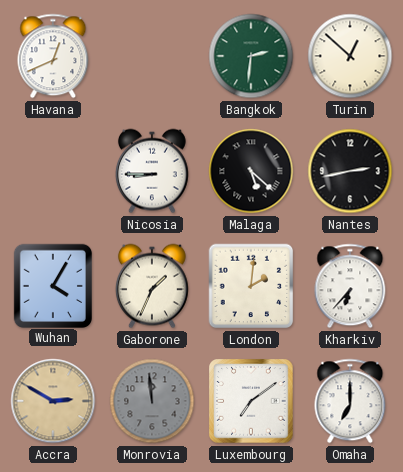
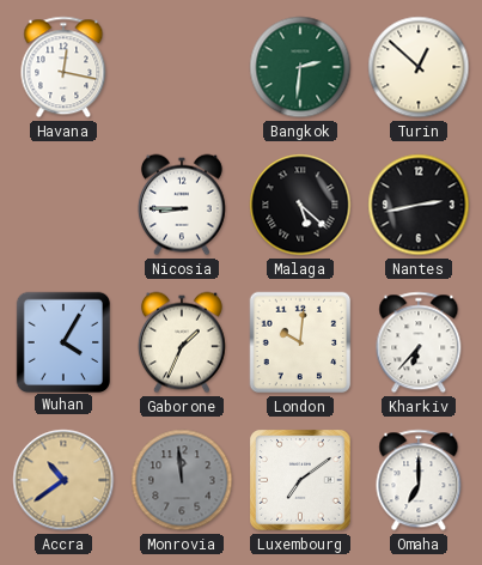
Havana: 12:41 -> 12:17 (63, 67)
London: 2:01 -> 10:01 (300, 342)
Accra: 2:50 -> 10:39 (63, 480)
